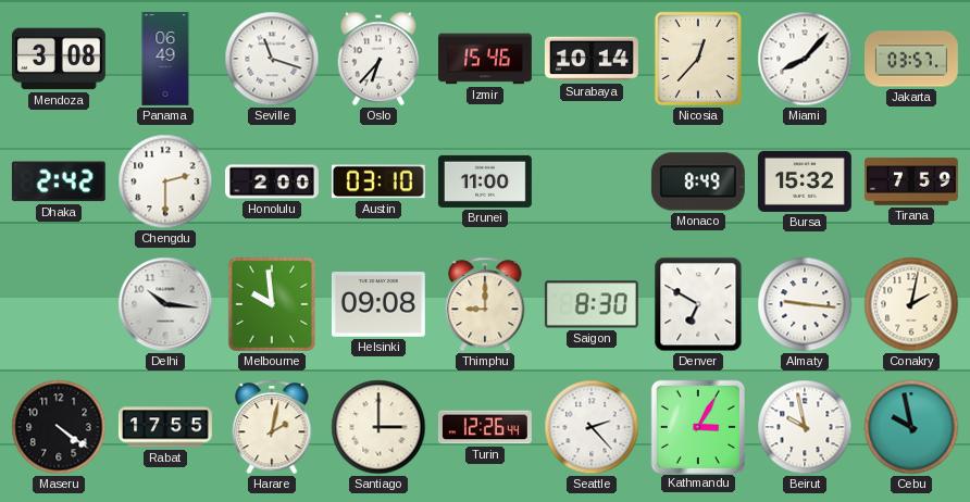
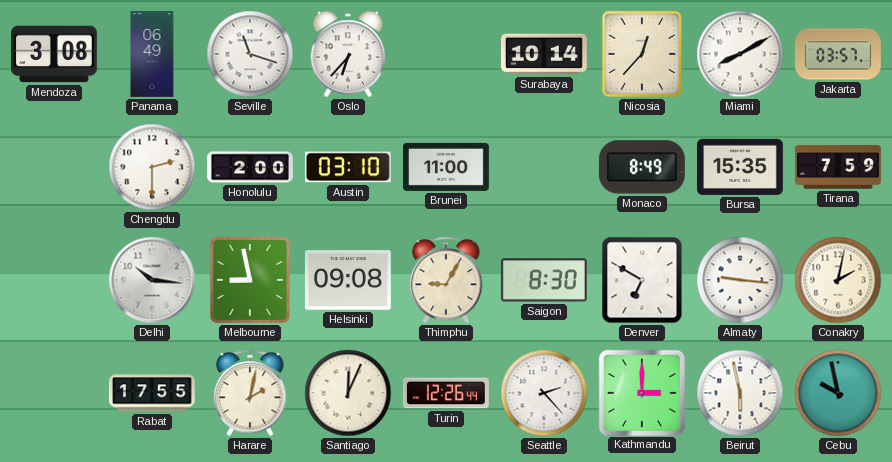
Izmir: 15:46 -> none (486, 59)
Miami: 8:07 -> 8:10 (740, 54)
Dhaka: 2:42 -> none (59, 181)
Bursa: 15:32 -> 15:35 (740, 167)
Melbourne: 9:59 -> 8:58 (250, 280)
Thimphu: 9:00 -> 9:05 (446, 280)
Maseru: 4:21 -> none (59, 427)
Santiago: 3:00 -> 12:04 (348, 393)
Kathmandu: 3:05 -> 3:00 (641, 392)
Beirut: 9:58 -> 5:58 (740, 393)
